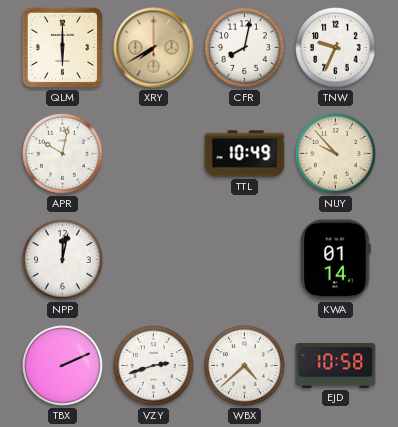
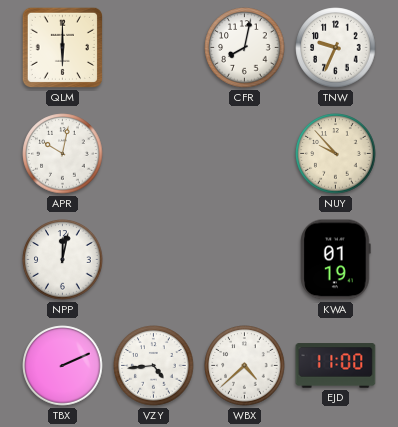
XRY: 7:40 -> none (154, 48)
TTL: 10:49 -> none (245, 154)
KWA: 01:14 -> 01:19 (336, 260)
VZY: 2:42 -> 4:44 (154, 366)
EJD: 10:58 -> 11:00 (336, 366)
